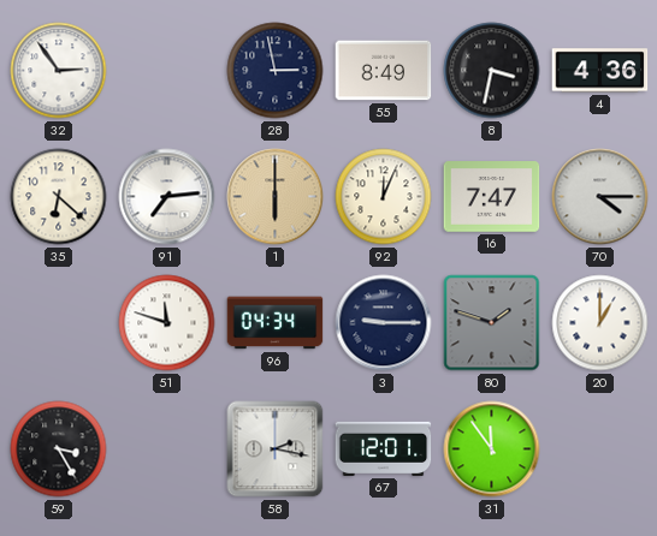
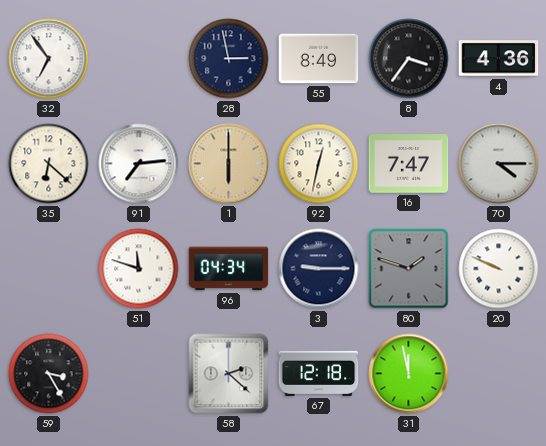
32: 2:54 -> 6:54 (49, 59)
8: 3:32 -> 3:36 (409, 59)
92: 12:04 -> 12:32 (319, 164)
20: 1:00 -> 9:49 (499, 269)
58: 2:17 -> 2:22 (229, 374)
67: 12:01 -> 12:18 (319, 373)
31: 11:54 -> 11:58 (409, 374)
